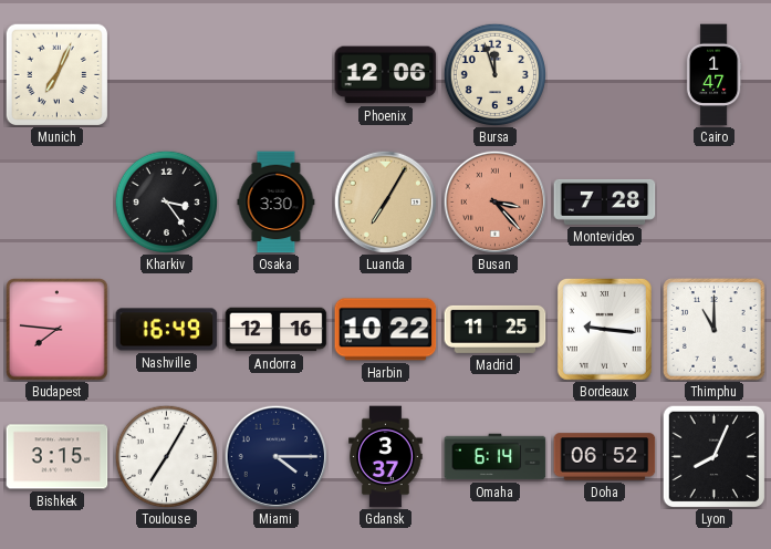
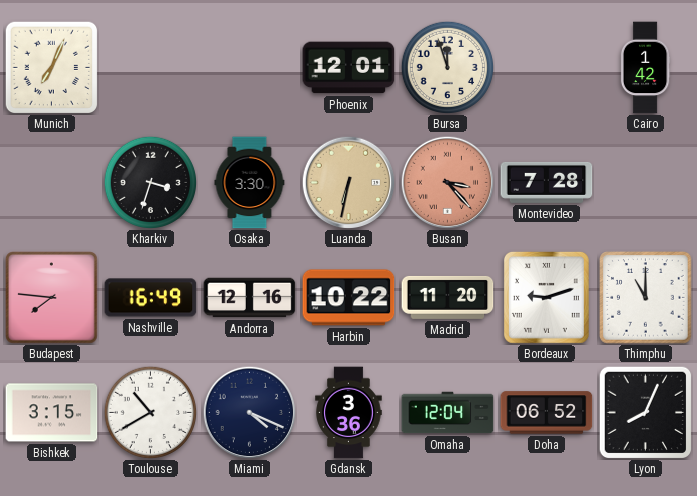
Phoenix: 12:06 -> 12:01 (349, 68)
Cairo: 1:47 -> 1:42 (645, 68)
Kharkiv: 3:24 -> 3:33 (150, 182)
Luanda: 7:05 -> 6:32 (348, 182)
Madrid: 11:25 -> 11:20 (448, 297)
Bordeaux: 9:16 -> 9:12 (546, 297)
Toulouse: 7:05 -> 10:40 (150, 412)
Miami: 4:15 -> 4:19 (249, 412)
Gdansk: 3:37 -> 3:36 (349, 413)
Omaha: 6:14 -> 12:04 (448, 413)
